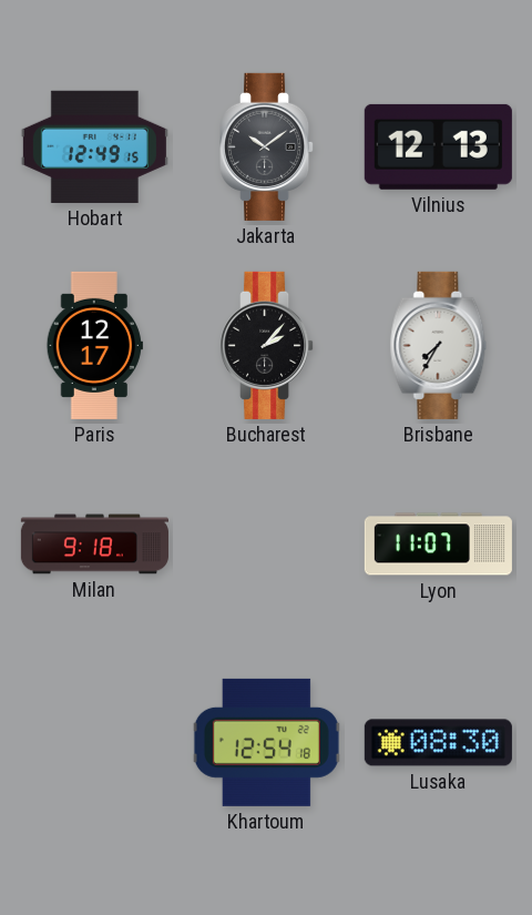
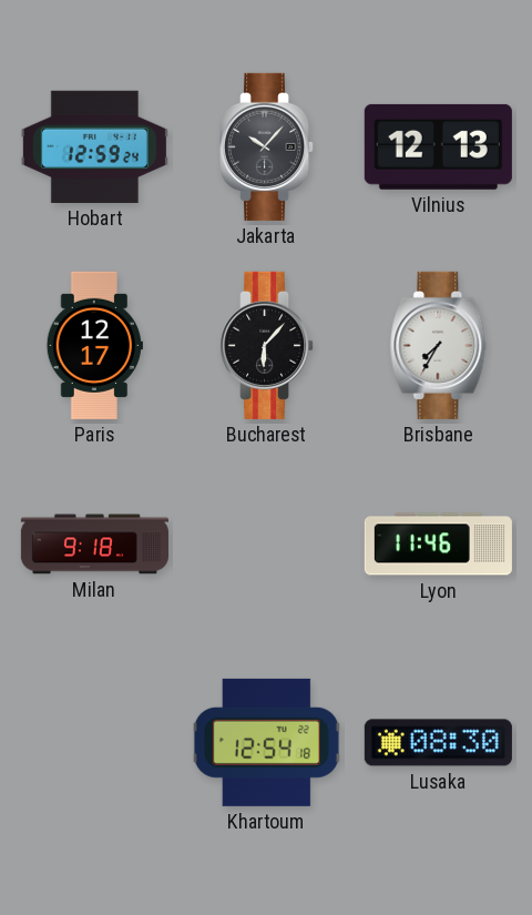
Hobart: 12:49 -> 12:59 (94, 146)
Jakarta: 10:09 -> 10:07 (267, 146)
Bucharest: 2:07 -> 6:07 (267, 345)
Lyon: 11:07 -> 11:46 (438, 545)
